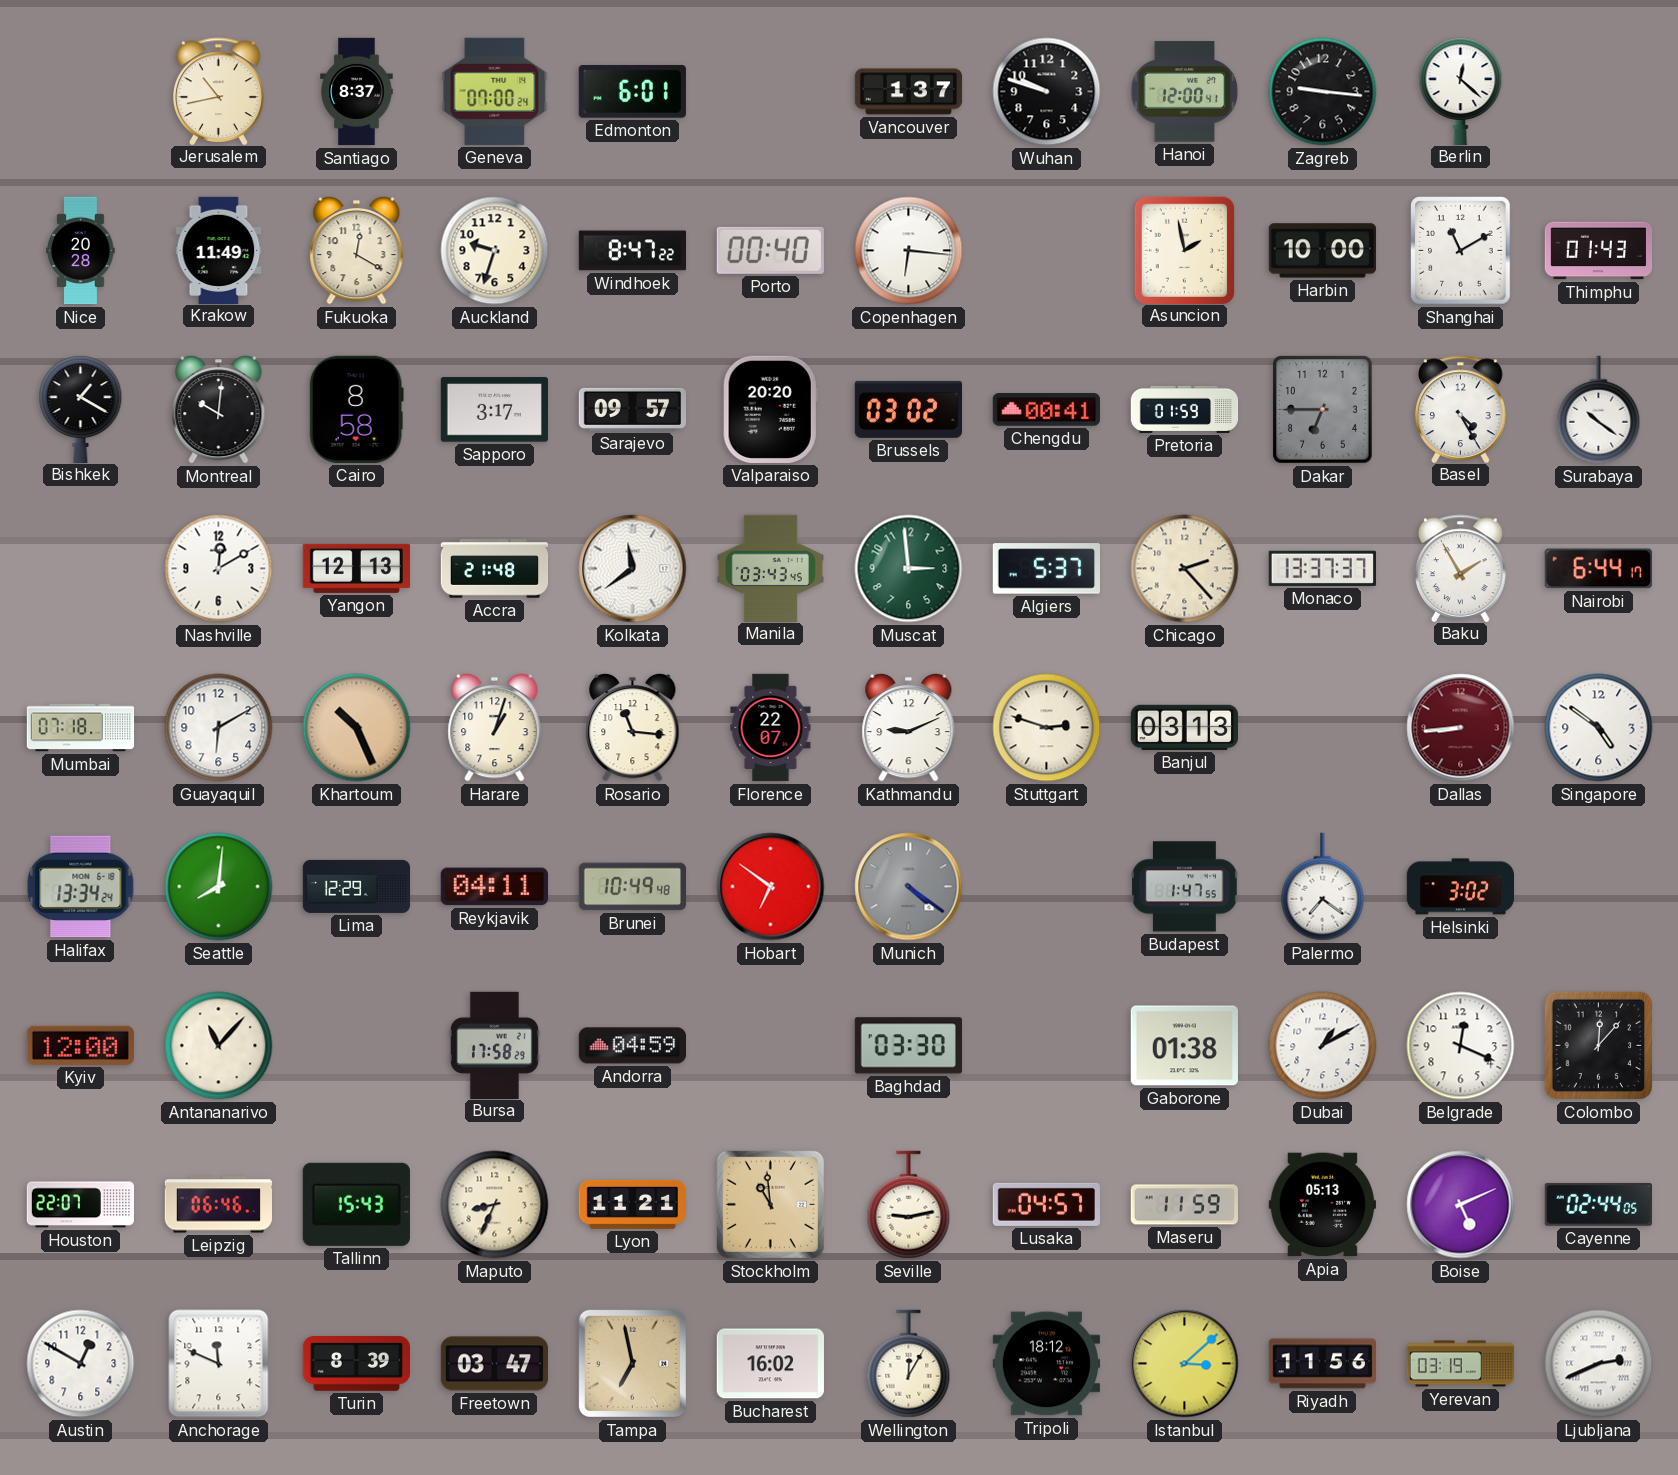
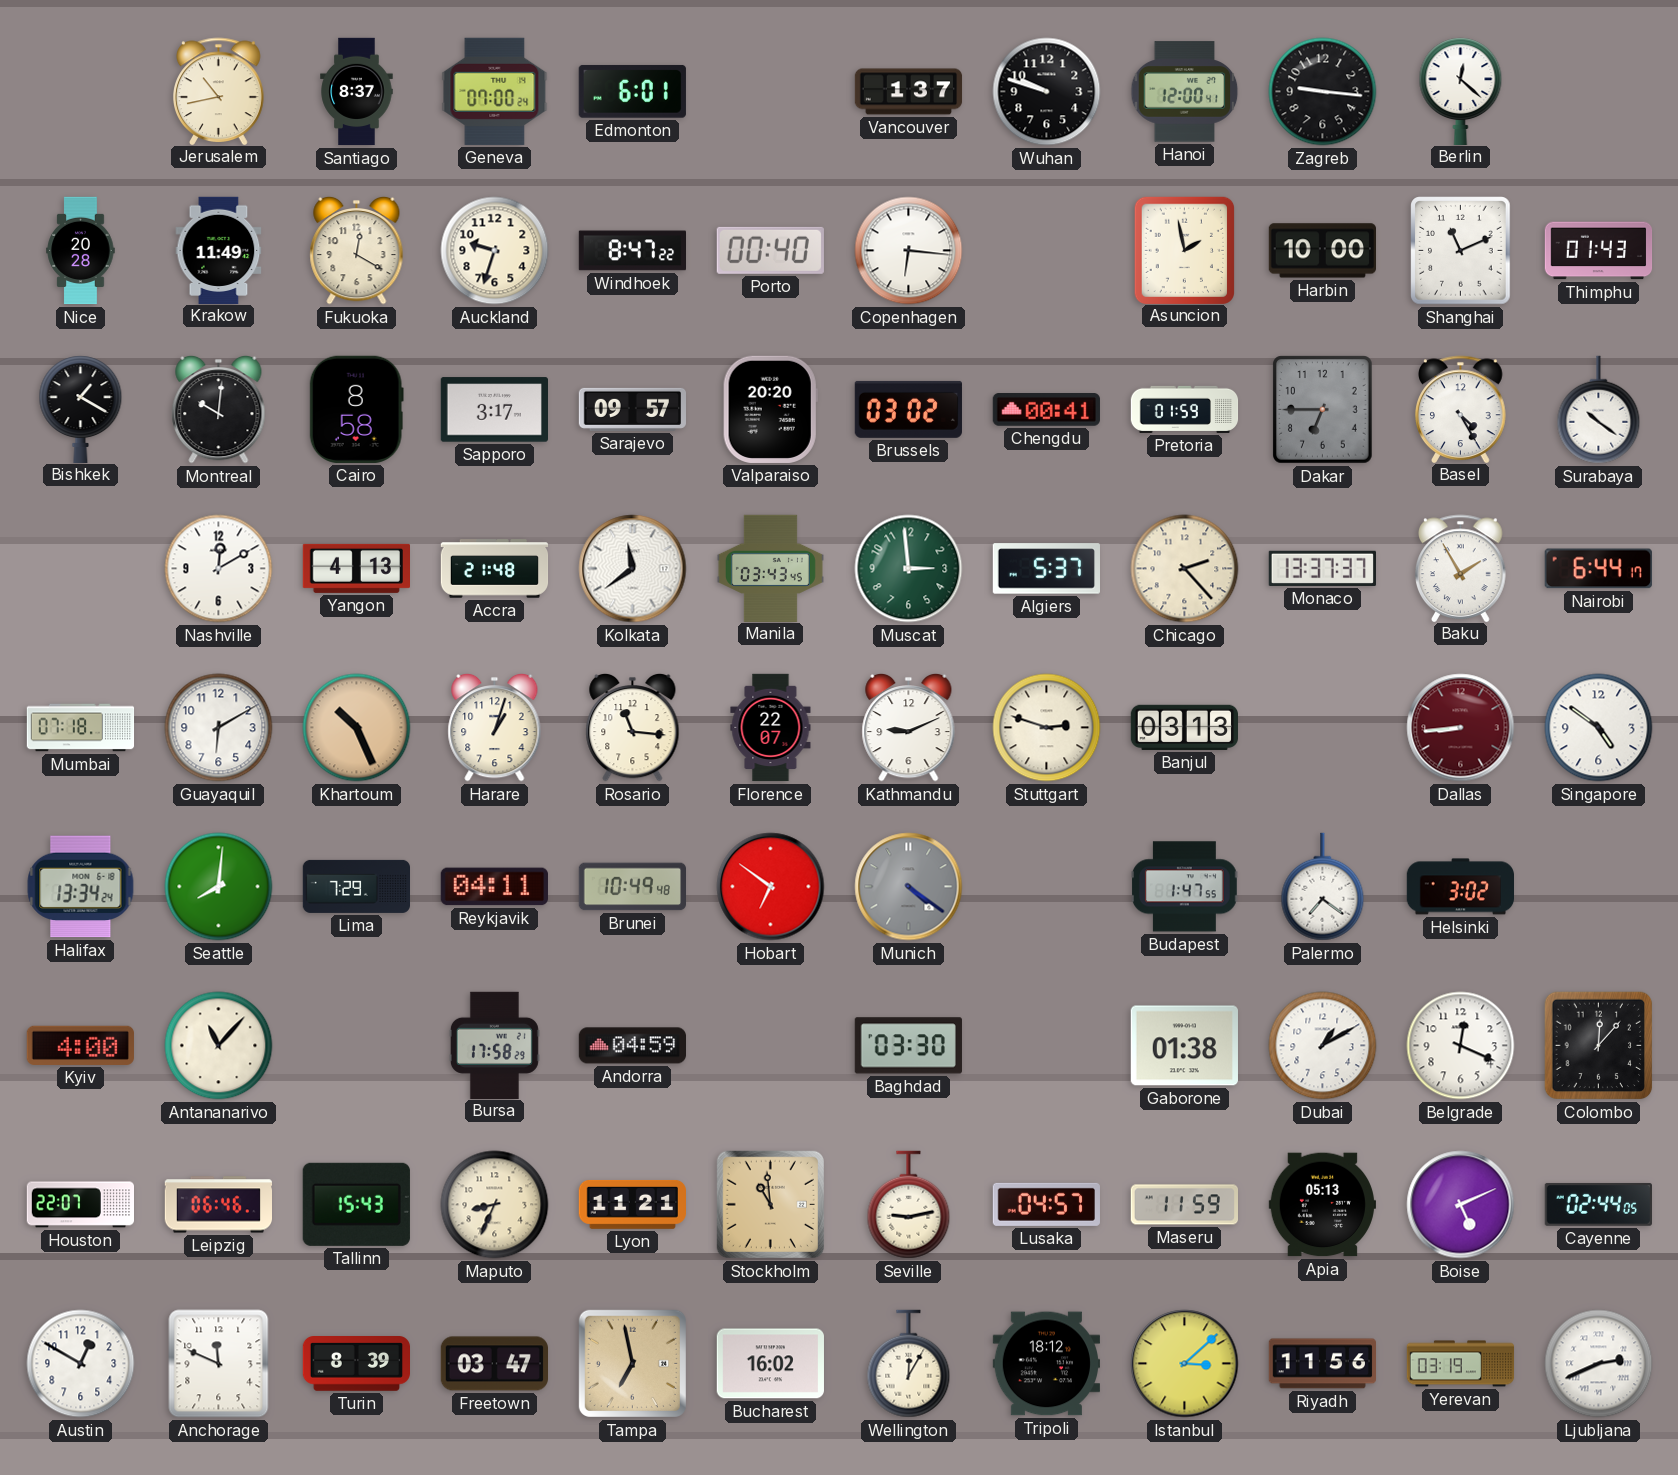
Shanghai: 11:10 -> 11:11 (1461, 251)
Yangon: 12:13 -> 4:13 (356, 568)
Lima: 12:29 -> 7:29 (356, 886)
Kyiv: 12:00 -> 4:00 (80, 1045)
